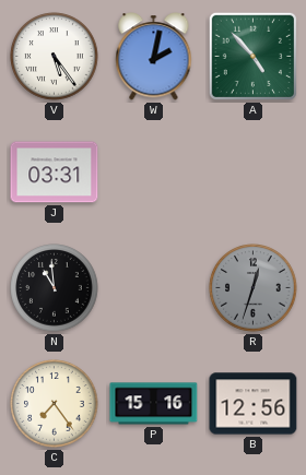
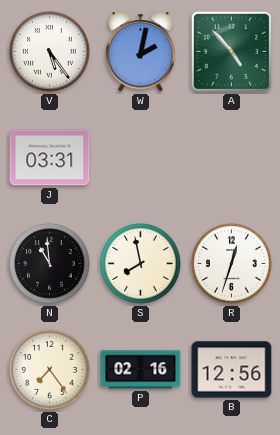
S: none -> 7:58 (141, 264)
R dial: grey -> white (232, 264)
P: 15:16 -> 02:16 (141, 370)
